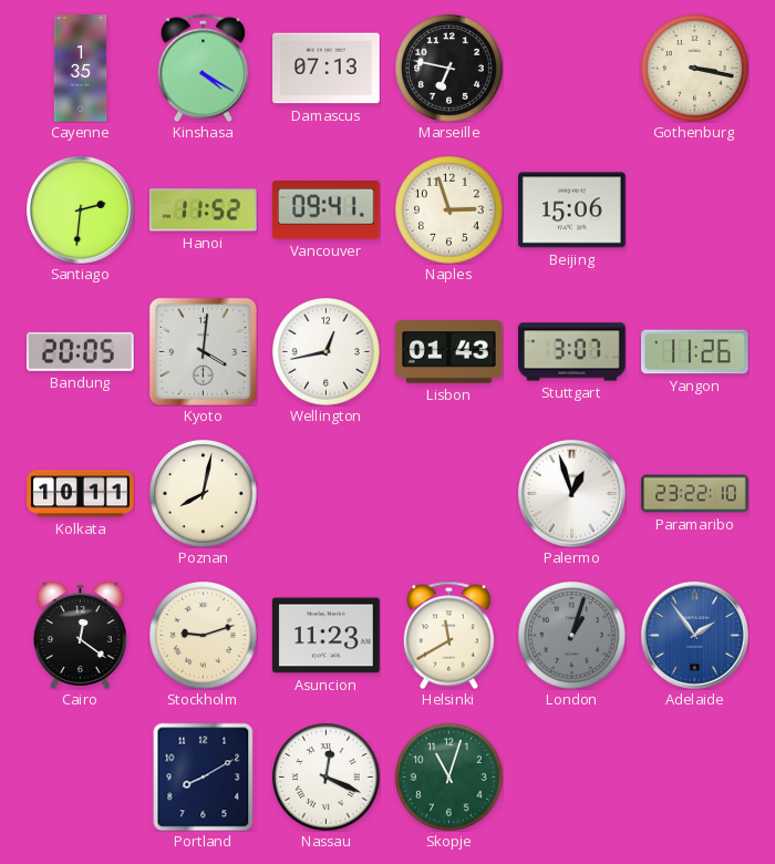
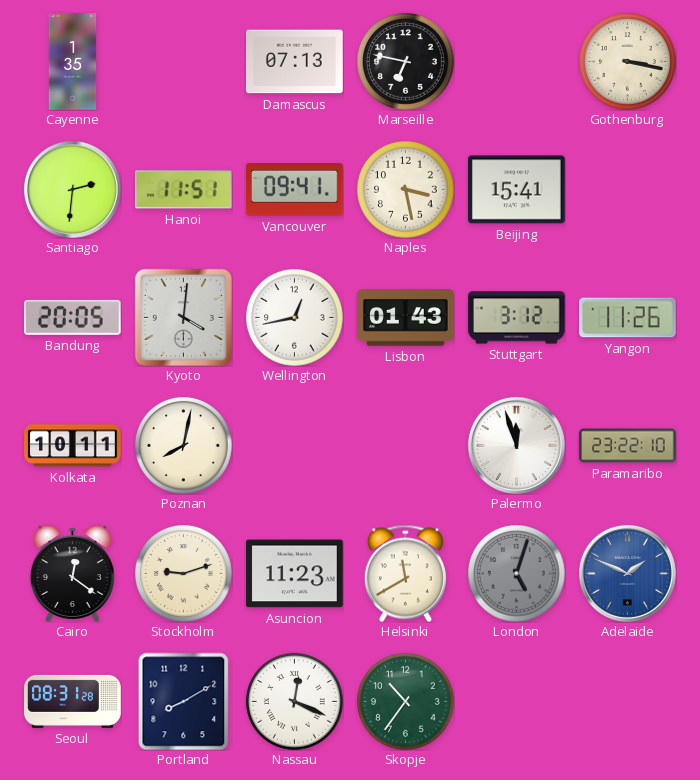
Kinshasa: 4:20 -> none (203, 68)
Hanoi: 11:52 -> 11:51 (184, 190)
Naples: 2:57 -> 3:28 (406, 190)
Beijing: 15:06 -> 15:41 (517, 190)
Stuttgart: 3:07 -> 3:12 (517, 318)
Palermo: 12:57 -> 11:57 (516, 445)
London: 1:03 -> 5:03 (517, 574)
Adelaide: 1:54 -> 1:49 (627, 573)
Seoul: none -> 08:31 (73, 701)
Skopje: 11:03 -> 10:36 (406, 702)
